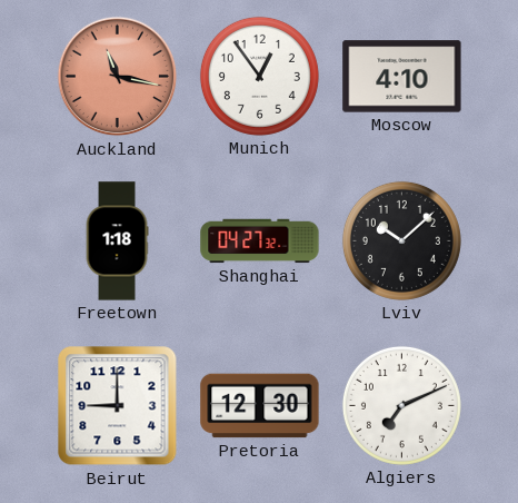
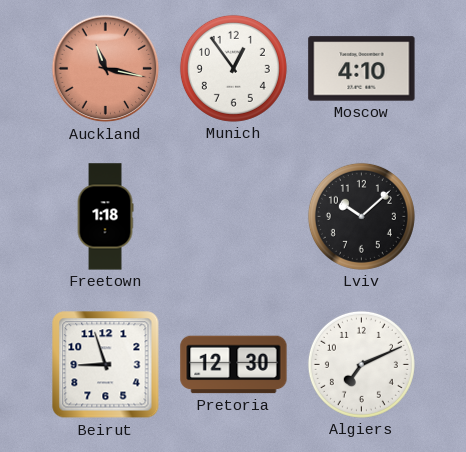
Shanghai: 04:27 -> none (260, 241)
Beirut: 9:00 -> 8:57 (106, 365)
